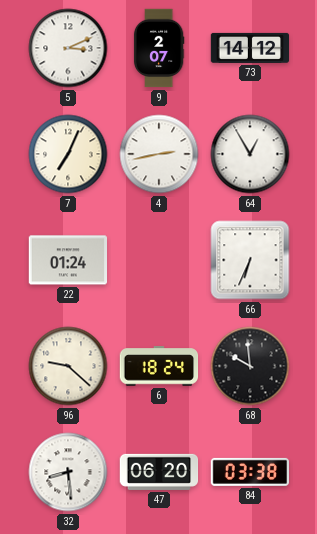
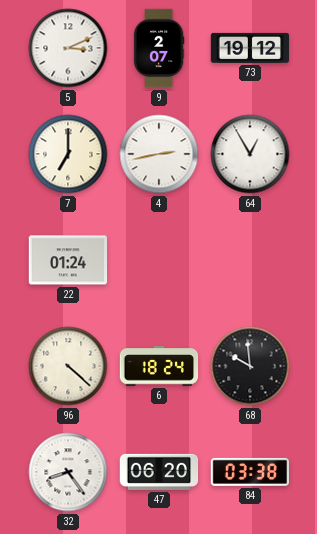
73: 14:12 -> 19:12 (250, 48)
7: 7:04 -> 7:00 (68, 154)
66: 6:34 -> none (250, 260)
96: 9:22 -> 4:22 (68, 366)
32: 8:29 -> 8:24 (68, 472)
